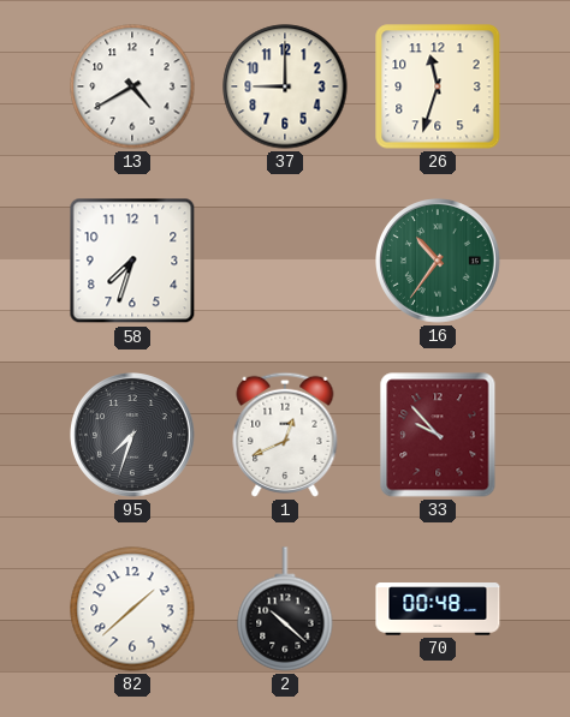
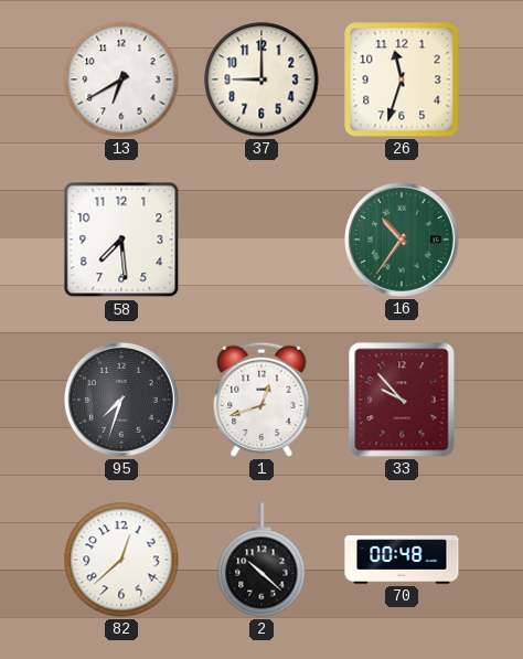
13: 4:40 -> 6:40 (121, 79)
58: 7:33 -> 7:29 (121, 240)
1: 12:41 -> 12:42 (261, 400)
82: 1:38 -> 12:38 (121, 560)
